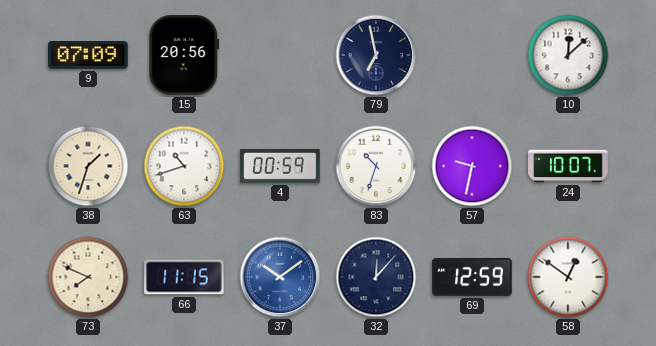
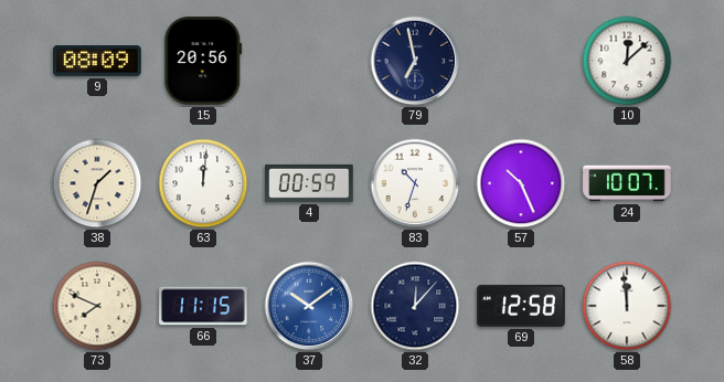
9: 07:09 -> 08:09 (97, 62)
63: 10:42 -> 12:01 (203, 183)
57: 9:32 -> 10:26 (521, 183)
69: 12:59 -> 12:58 (521, 306)
58: 12:51 -> 11:59 (627, 306)
